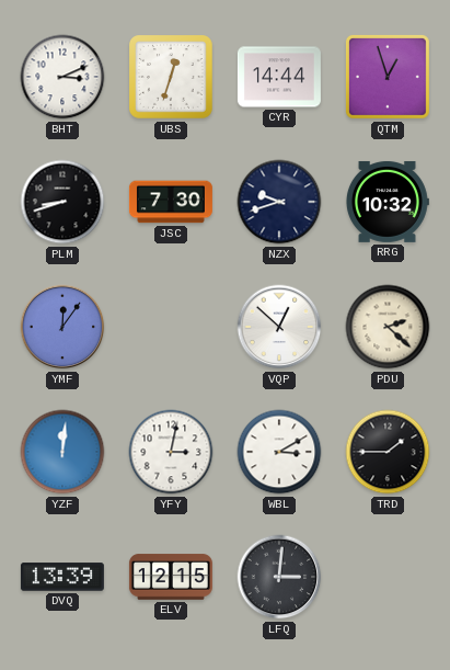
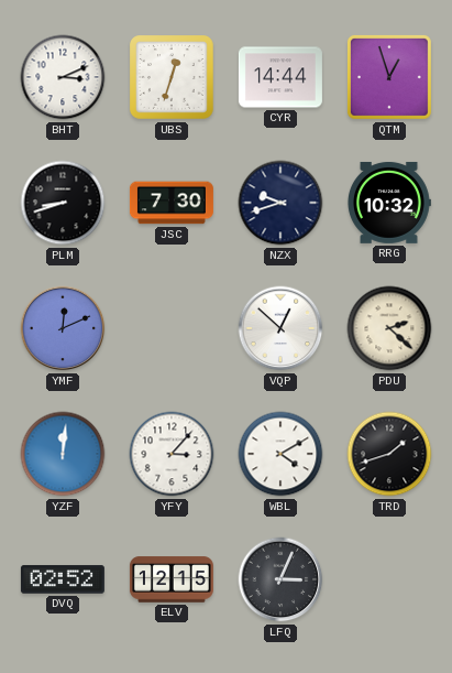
YMF: 12:06 -> 12:11 (63, 328)
YFY: 3:02 -> 3:07 (172, 454)
WBL: 3:10 -> 4:10 (280, 454)
TRD: 1:45 -> 1:42 (389, 454)
DVQ: 13:39 -> 02:52 (63, 579)
LFQ: 3:01 -> 3:04 (280, 579)
